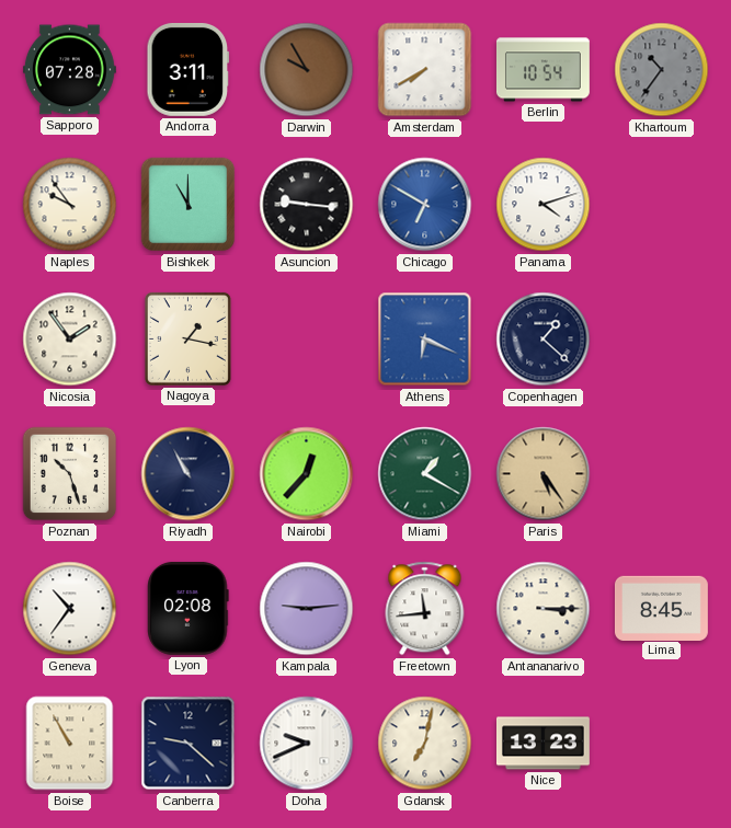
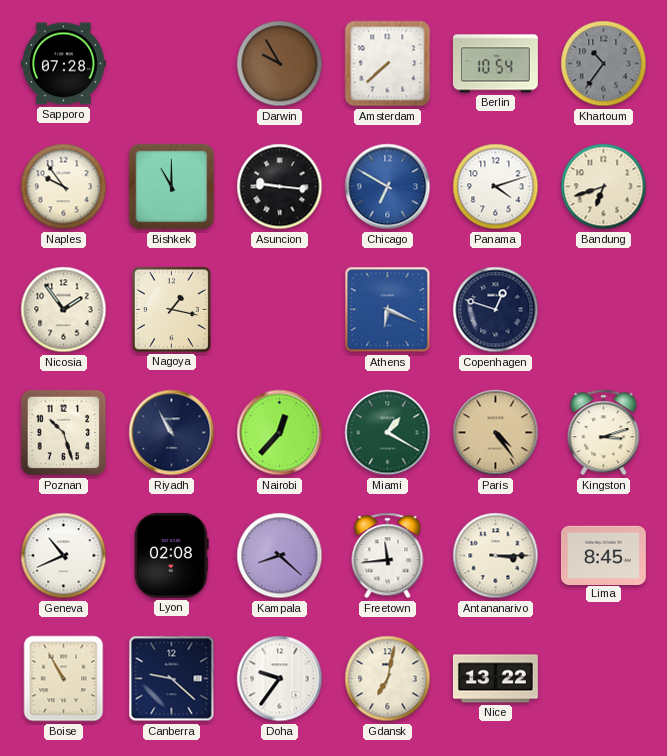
Andorra: 3:11 -> none (189, 69)
Amsterdam: 7:40 -> 7:38 (388, 64)
Bandung: none -> 6:42 (604, 187)
Copenhagen: 1:22 -> 12:48 (496, 310)
Paris: 5:24 -> 4:24 (496, 433)
Kingston: none -> 3:12 (604, 433)
Geneva: 10:36 -> 10:41 (64, 556)
Kampala: 9:14 -> 8:22 (280, 556)
Doha: 9:41 -> 9:36 (280, 679)
Nice: 13:23 -> 13:22 (496, 679)
